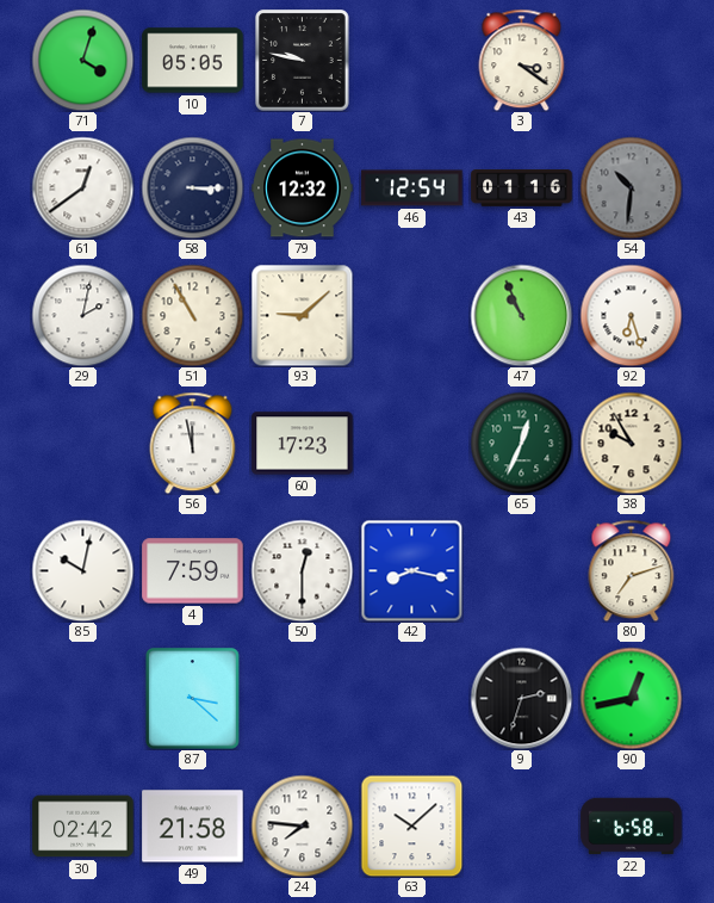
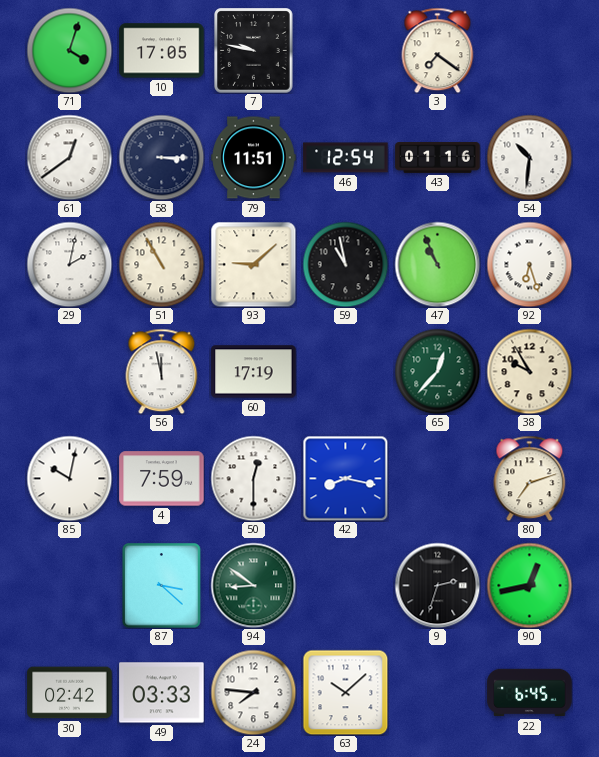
10: 05:05 -> 17:05 (162, 51)
3: 3:21 -> 7:21 (438, 50)
79: 12:32 -> 11:51 (254, 158)
54 dial: grey -> white (529, 157)
59: none -> 10:58 (345, 264)
60: 17:23 -> 17:19 (254, 372)
65: 12:34 -> 12:37 (437, 371)
94: none -> 8:51 (253, 585)
49: 21:58 -> 03:33 (162, 693)
22: 6:58 -> 6:45 (530, 693)
